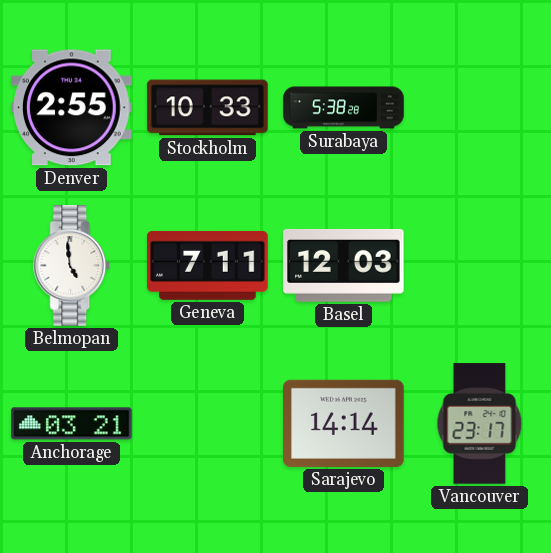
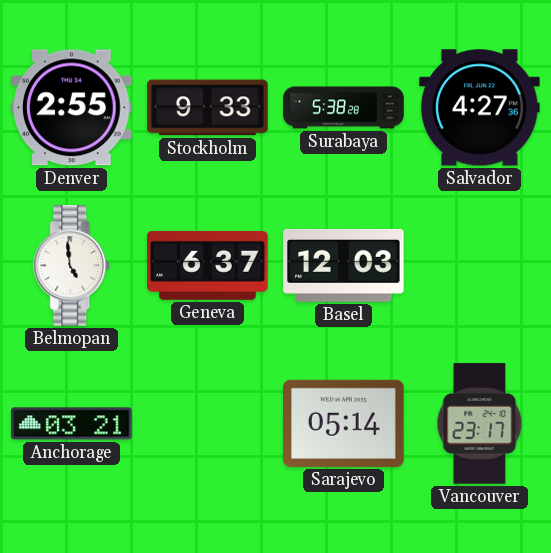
Stockholm: 10:33 -> 9:33 (208, 108)
Salvador: none -> 4:27 (480, 108)
Geneva: 7:11 -> 6:37 (208, 265)
Sarajevo: 14:14 -> 05:14 (344, 423)
